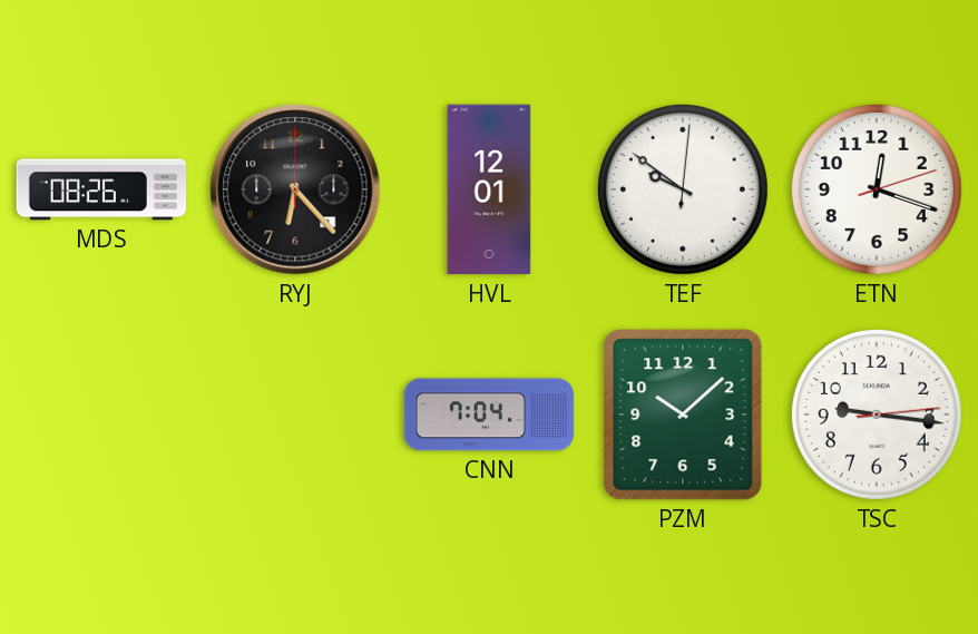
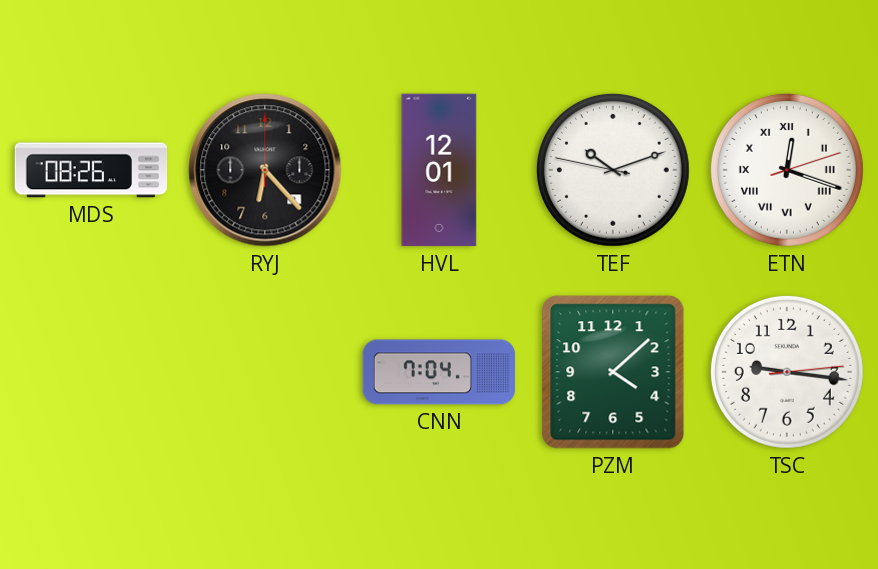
TEF: 9:51 -> 10:11 (613, 170)
ETN numerals: Arabic -> Roman (787, 170)
PZM: 10:08 -> 4:08 (613, 372)
